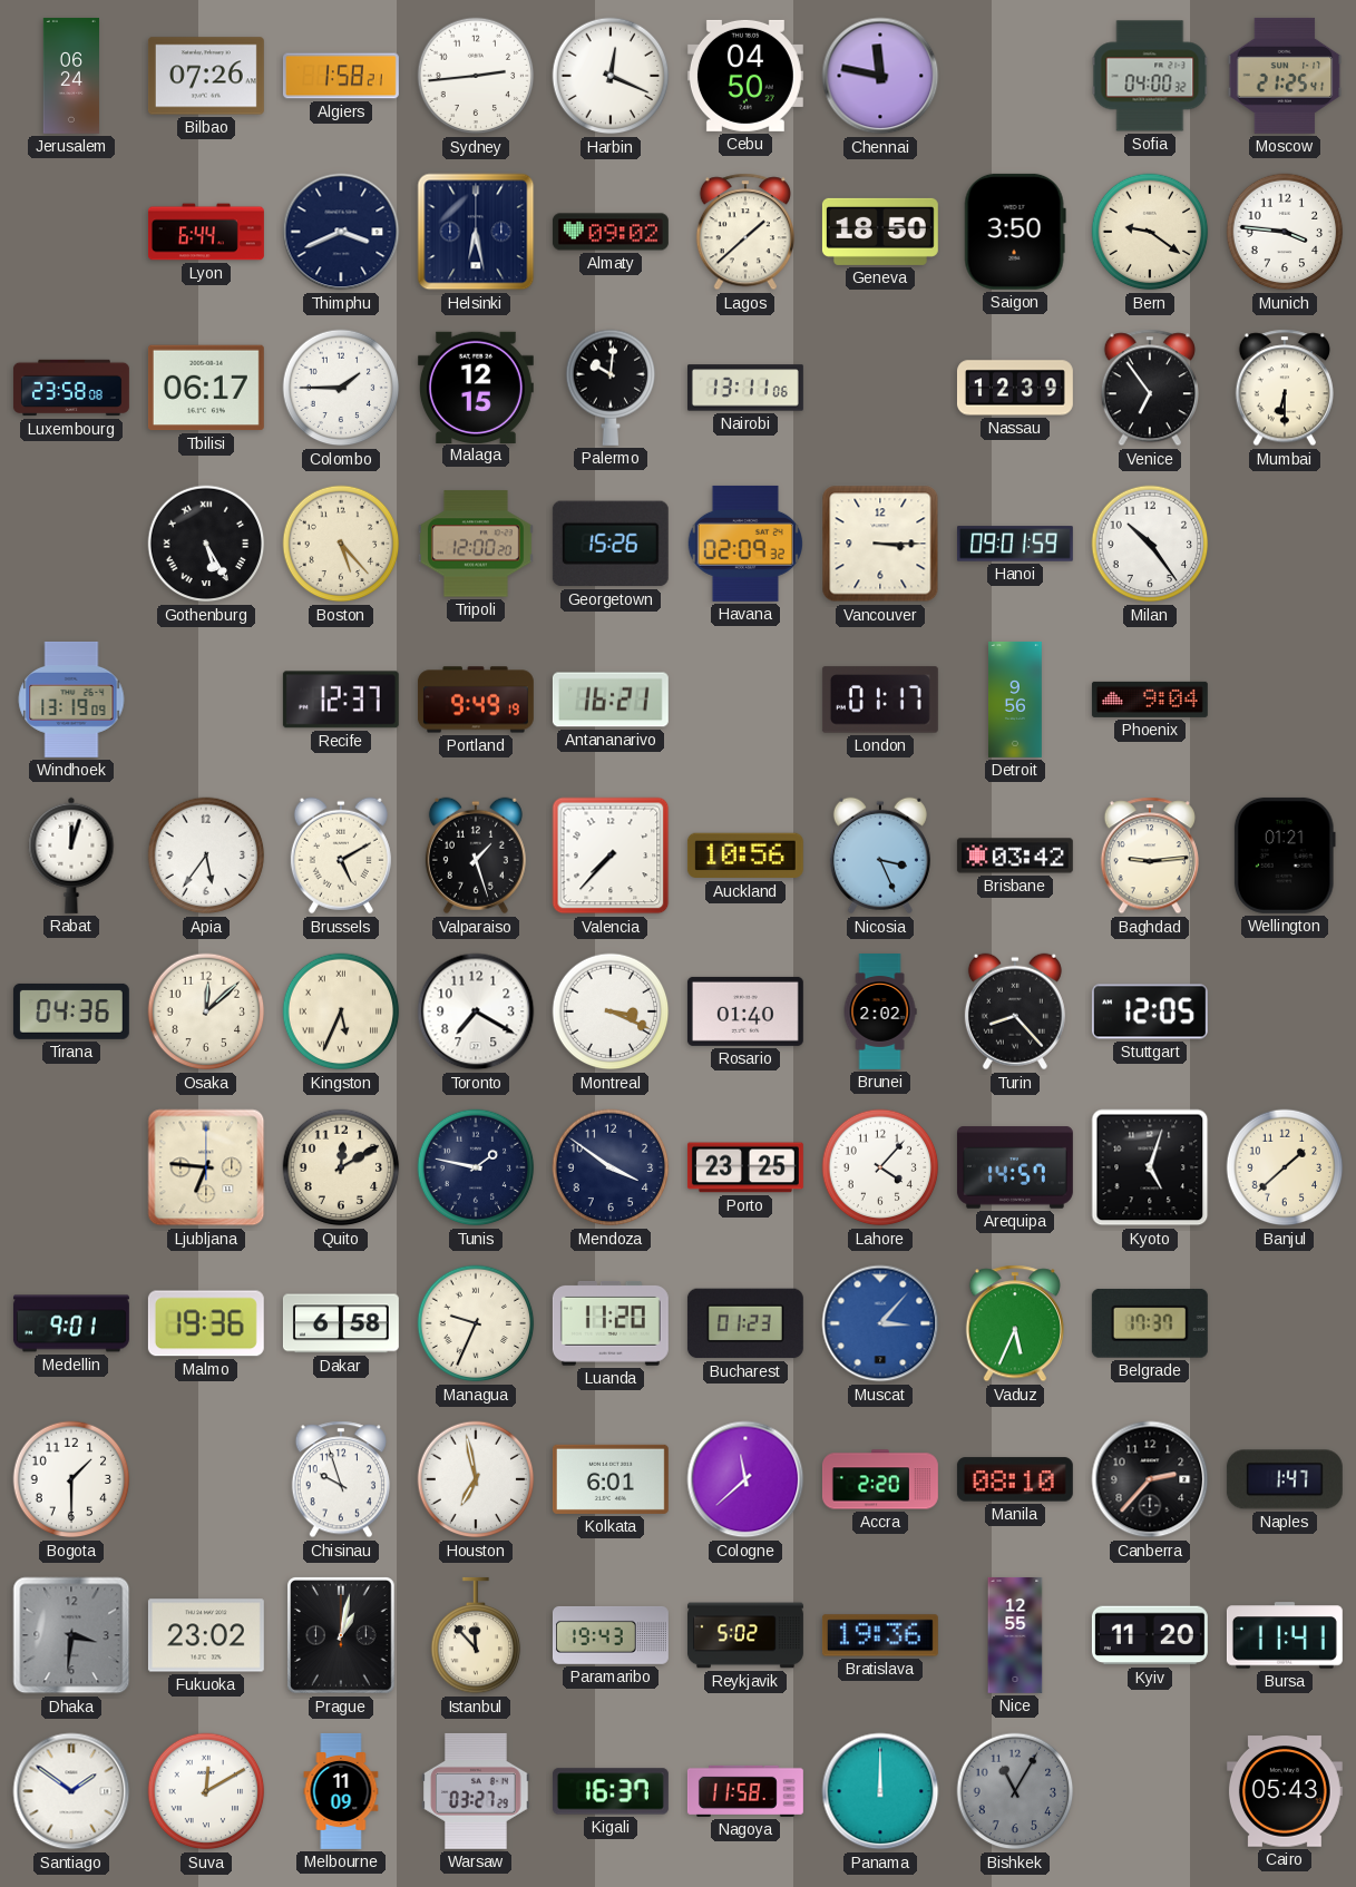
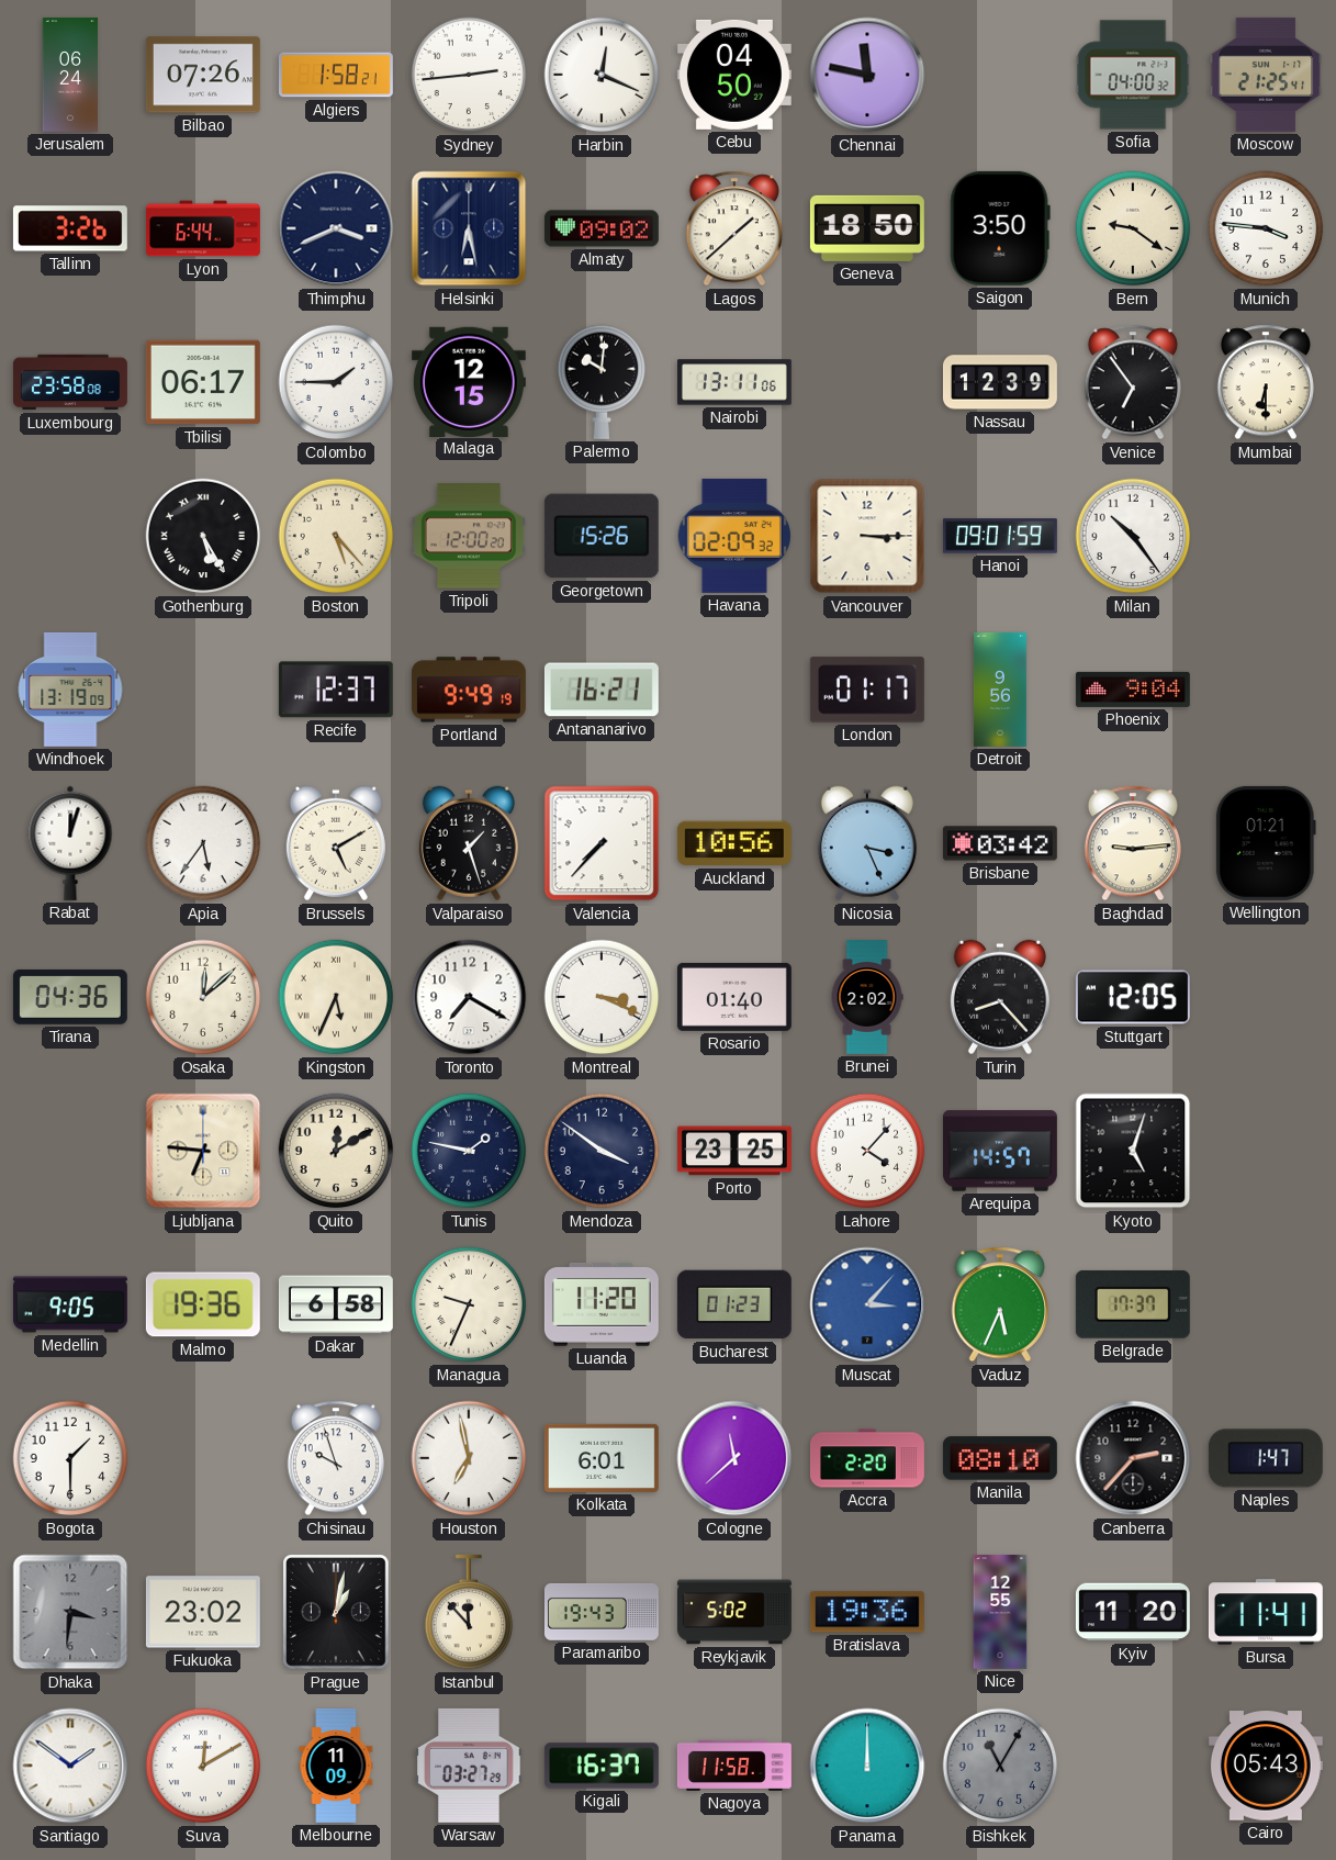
Tallinn: none -> 3:26 (70, 228)
Banjul: 1:38 -> none (1285, 1167)
Medellin: 9:01 -> 9:05 (70, 1304)
